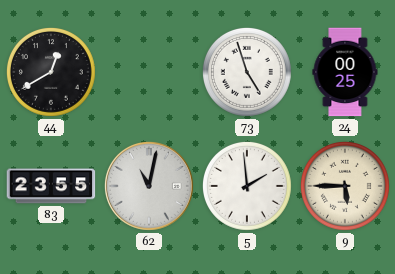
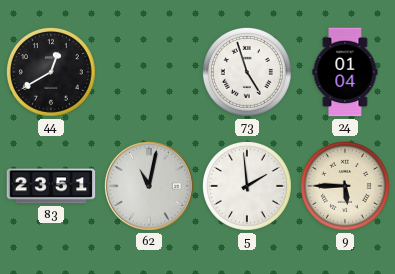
24: 00:25 -> 01:04 (345, 72)
83: 23:55 -> 23:51 (51, 186)
